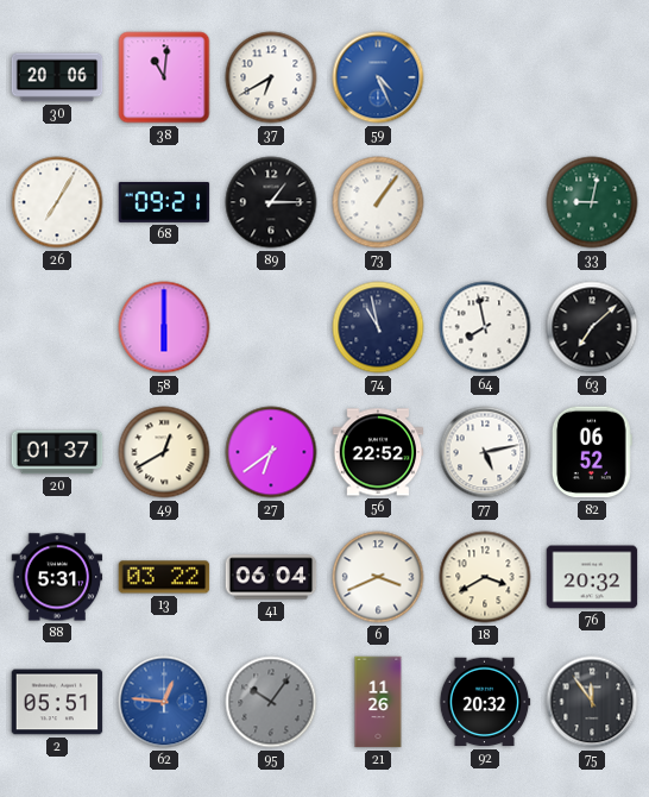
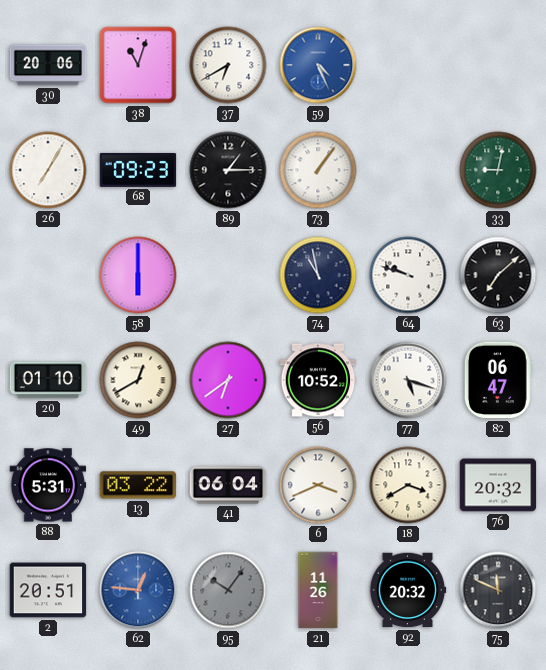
38: 11:01 -> 11:03 (138, 65)
68: 09:21 -> 09:23 (138, 170)
64: 7:58 -> 9:48 (408, 275)
20: 01:37 -> 01:10 (48, 380)
56: 22:52 -> 10:52 (318, 380)
77: 5:13 -> 5:18 (408, 380)
82: 06:52 -> 06:47 (498, 380)
2: 05:51 -> 20:51 (48, 590)
75: 11:54 -> 11:49 (498, 590)
